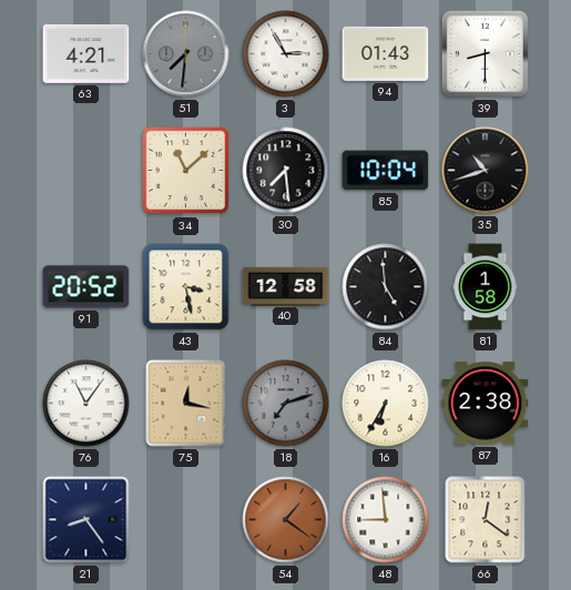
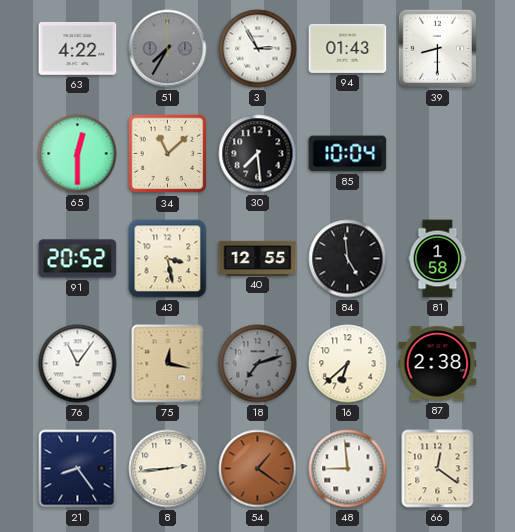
63: 4:21 -> 4:22 (78, 48)
51: 7:31 -> 7:35 (168, 49)
65: none -> 12:30 (78, 154)
35: 10:42 -> none (486, 171)
40: 12:58 -> 12:55 (258, 258)
16: 6:35 -> 6:38 (348, 364)
8: none -> 2:44 (168, 469)
